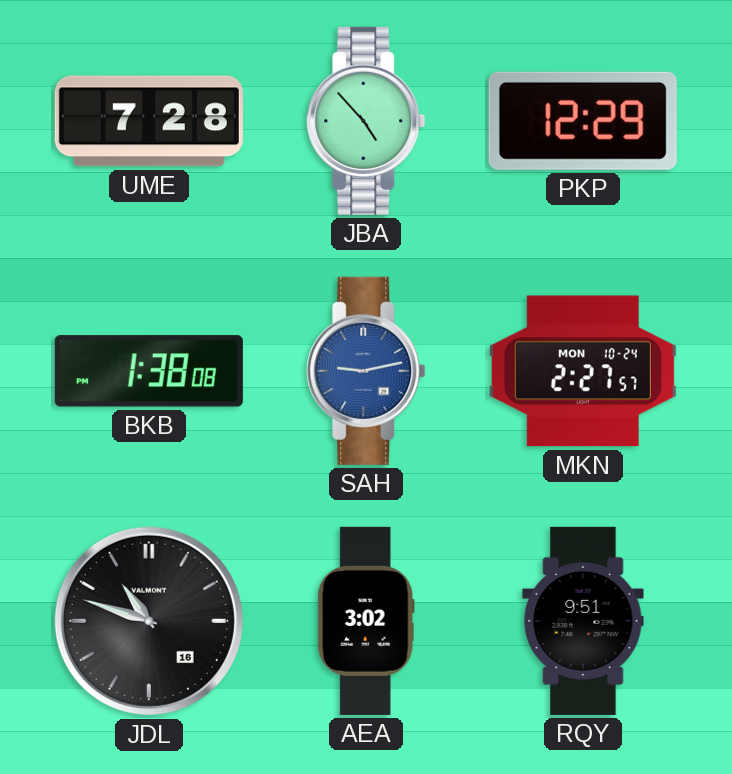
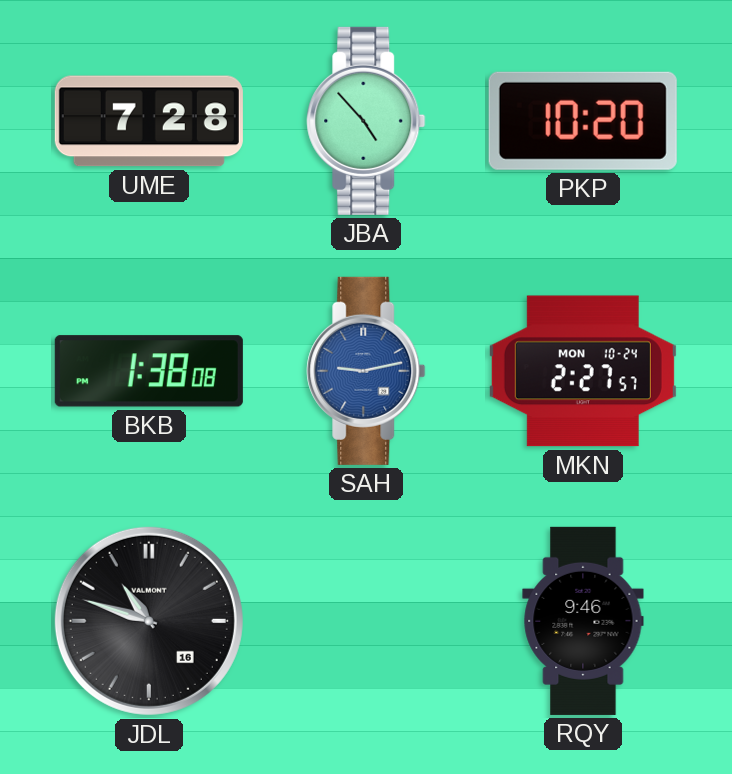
PKP: 12:29 -> 10:20 (583, 121)
AEA: 3:02 -> none (366, 621)
RQY: 9:51 -> 9:46 (583, 621)
